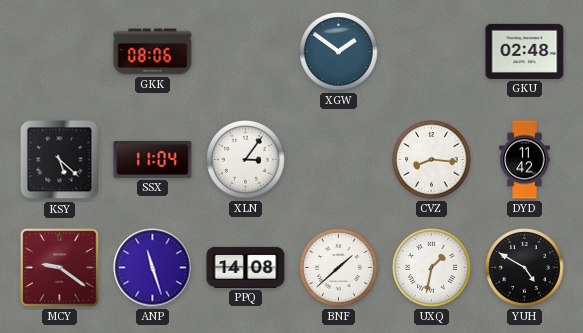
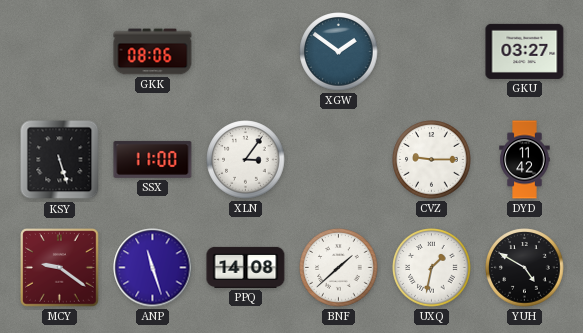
GKU: 02:48 -> 03:27 (525, 51)
KSY: 5:22 -> 5:27 (60, 160)
SSX: 11:04 -> 11:00 (153, 159)
CVZ: 8:16 -> 9:15 (432, 160)
